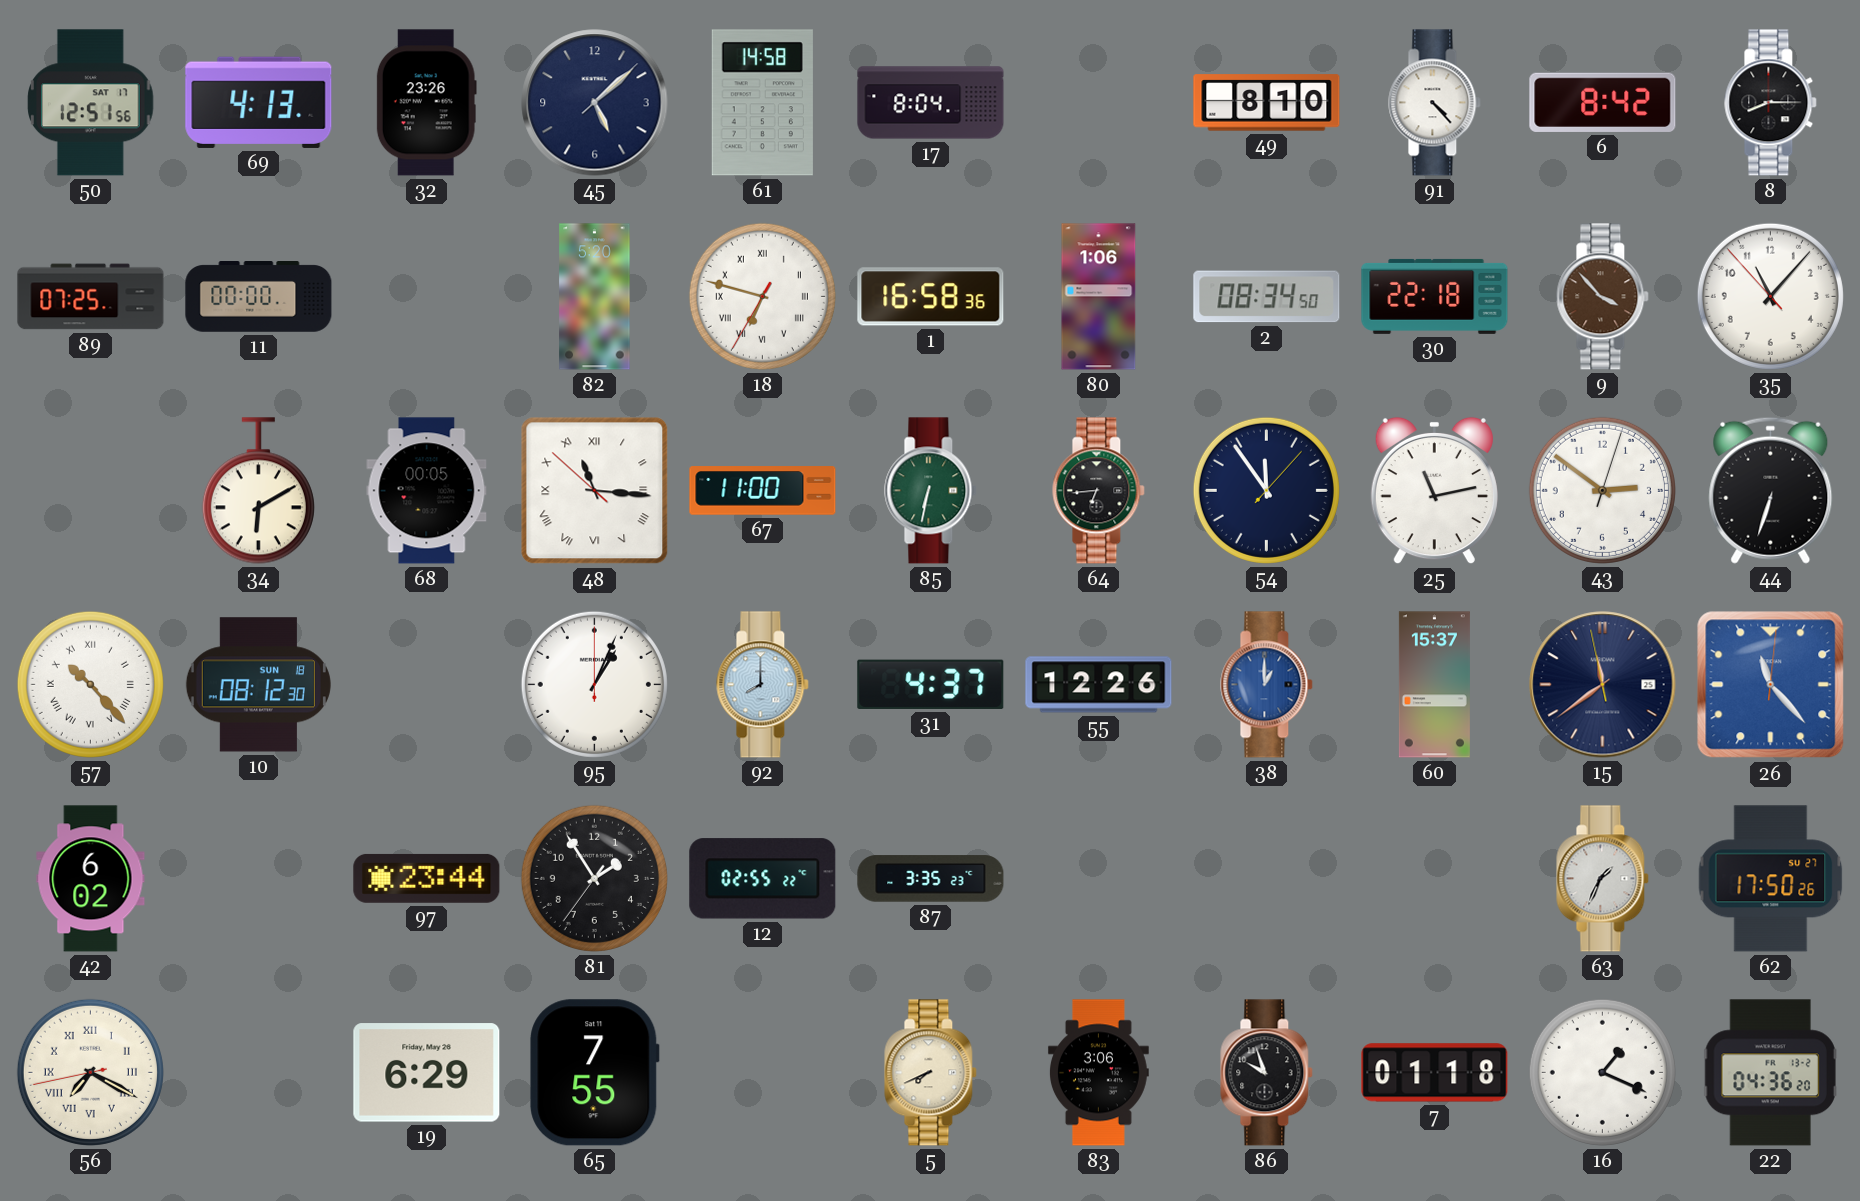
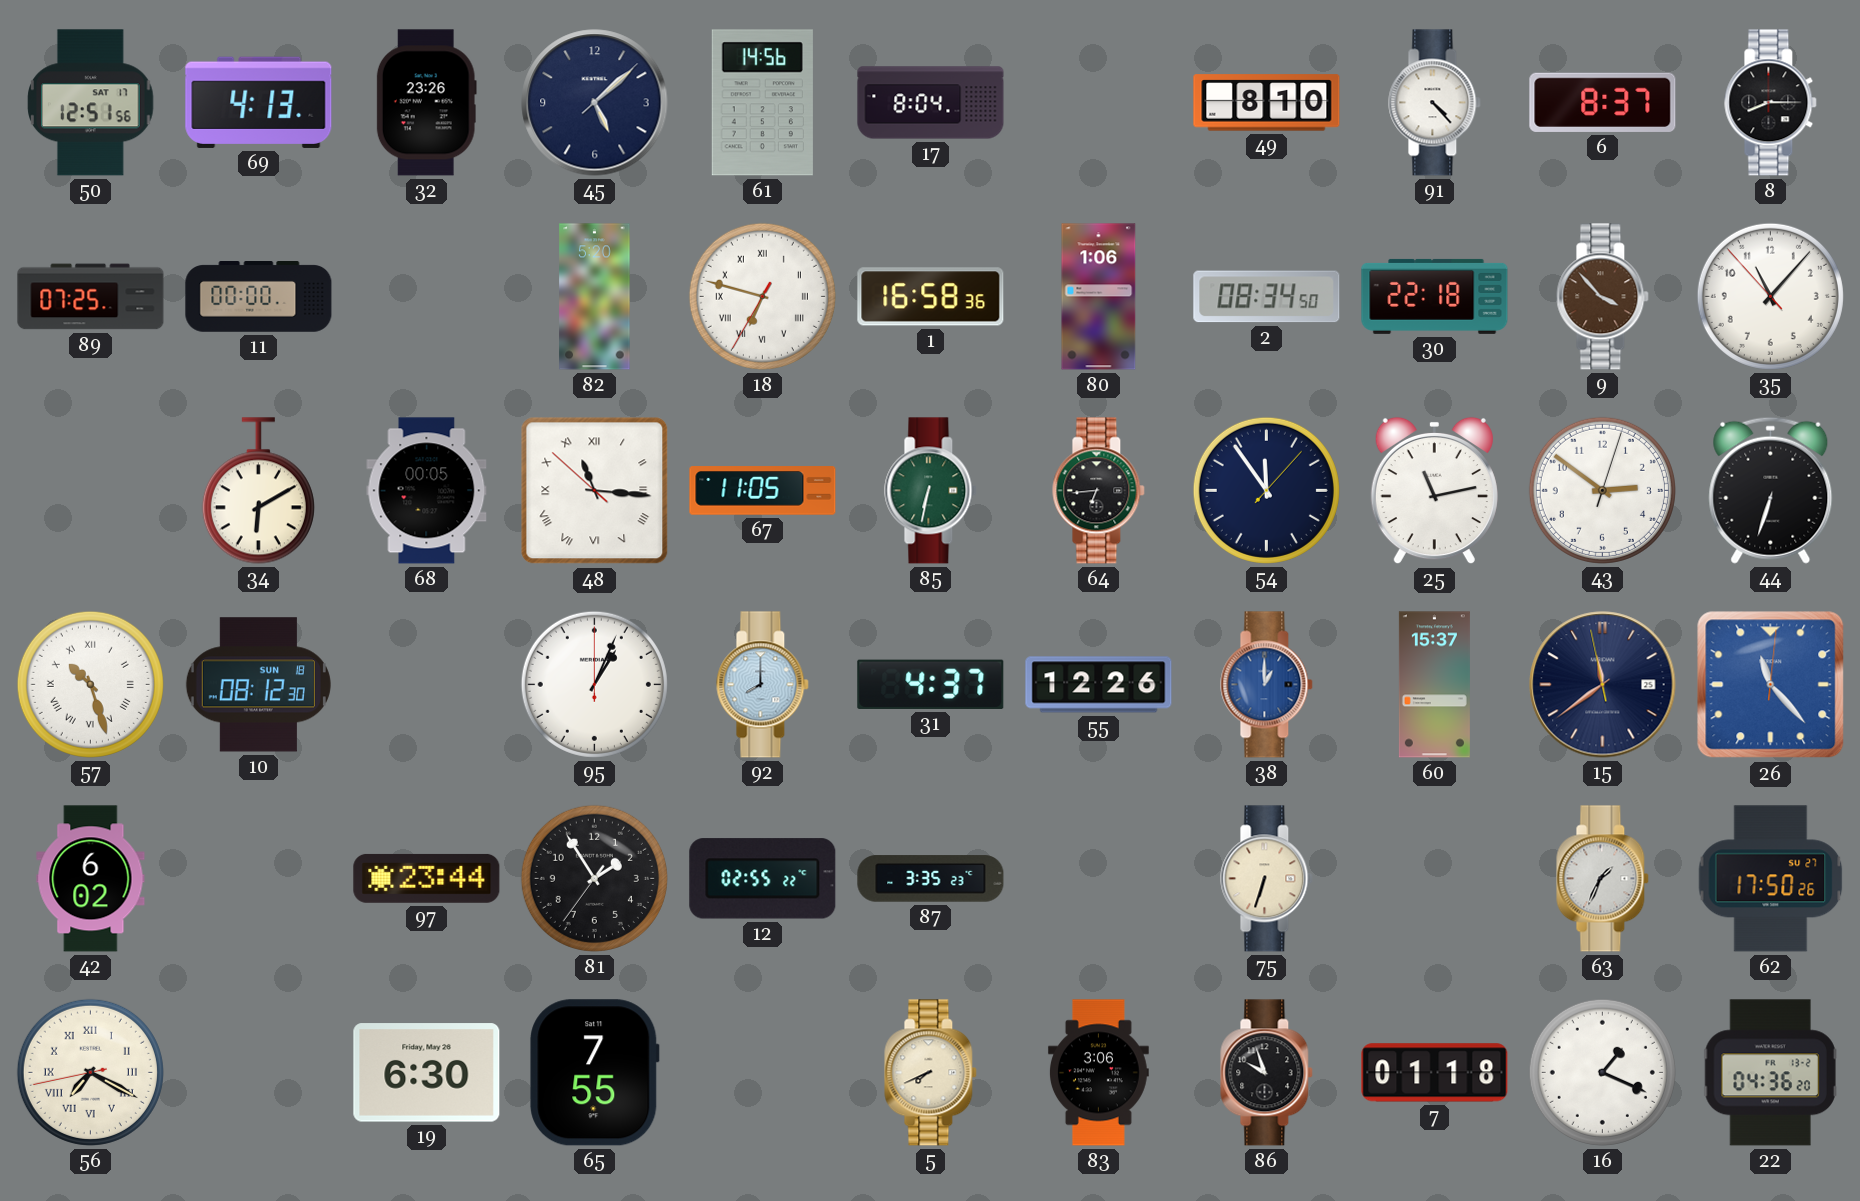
61: 14:58 -> 14:56 (762, 103)
6: 8:42 -> 8:37 (1603, 102)
67: 11:00 -> 11:05 (763, 491)
57: 10:23 -> 10:27 (90, 684)
75: none -> 6:33 (1267, 879)
19: 6:29 -> 6:30 (427, 1073)
